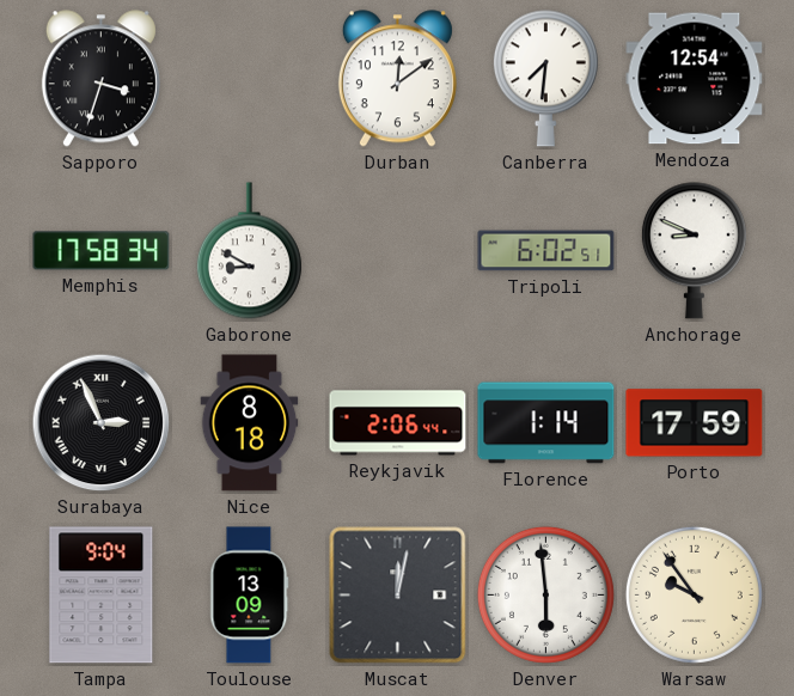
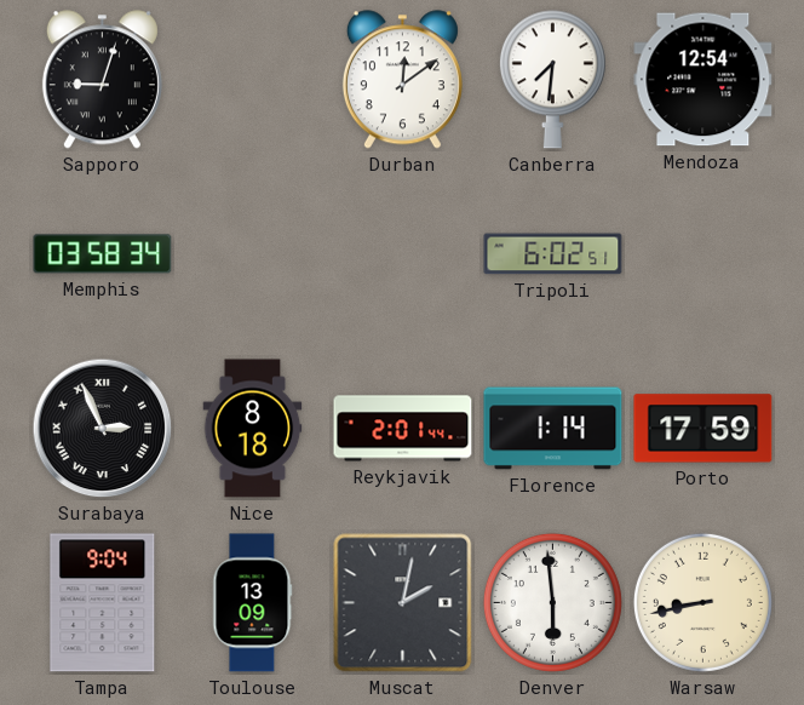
Sapporo: 3:33 -> 9:03 (102, 80)
Memphis: 17:58 -> 03:58 (103, 254)
Gaborone: 8:50 -> none (249, 251)
Anchorage: 8:49 -> none (694, 251)
Reykjavik: 2:06 -> 2:01 (403, 429)
Muscat: 12:02 -> 2:02 (403, 603)
Warsaw: 9:54 -> 8:43 (702, 602)
